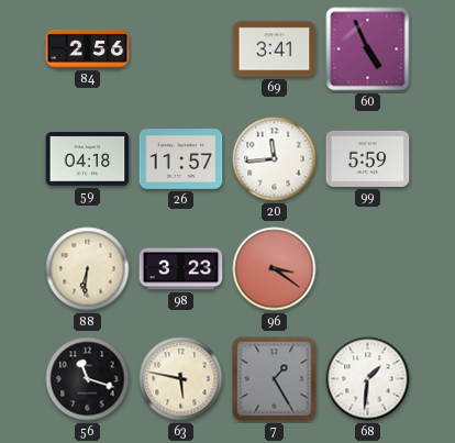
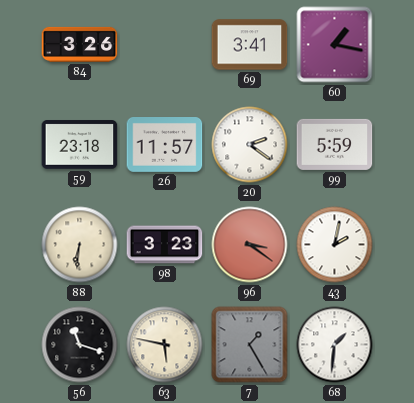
84: 2:56 -> 3:26 (80, 44)
60: 4:56 -> 1:17 (335, 45)
59: 04:18 -> 23:18 (80, 145)
20: 11:44 -> 2:21 (250, 145)
43: none -> 2:02 (335, 245)
